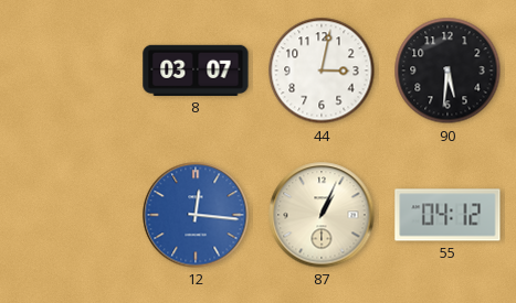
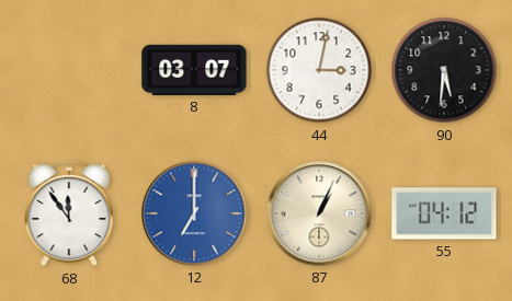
68: none -> 11:54 (69, 213)
12: 12:16 -> 7:00 (194, 213)
